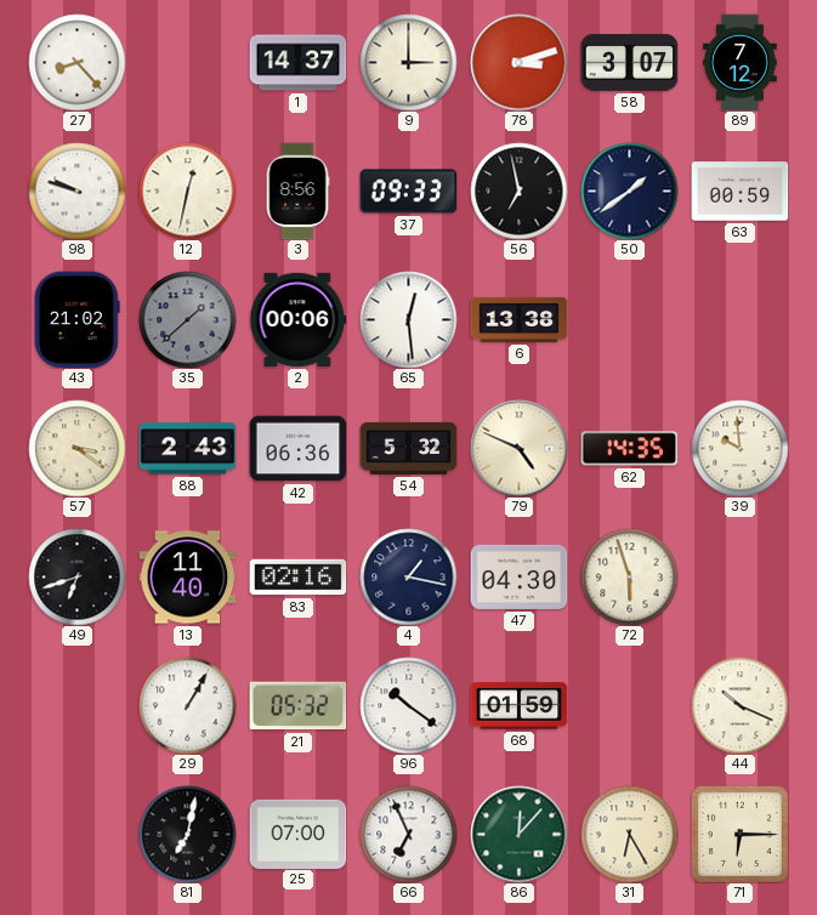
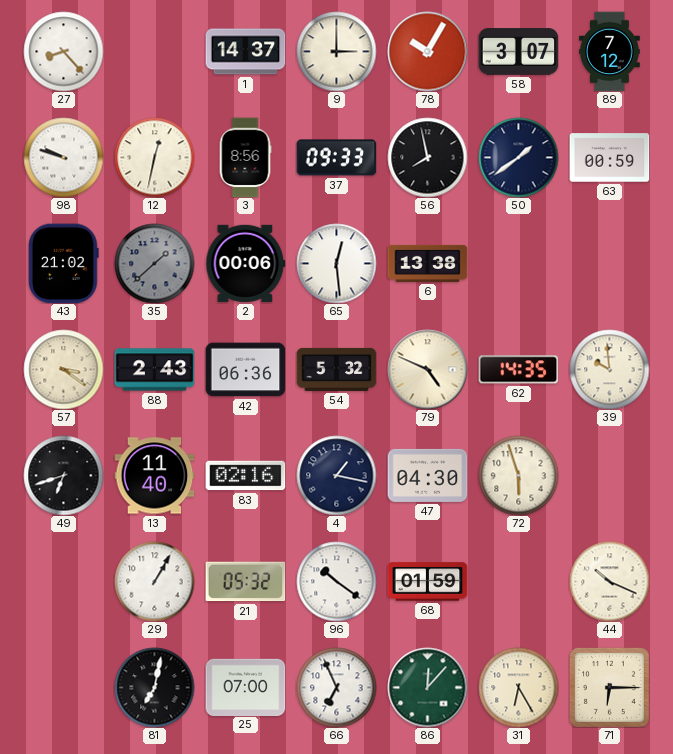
78: 3:12 -> 10:05 (427, 51)
56: 6:58 -> 7:58 (427, 157)
